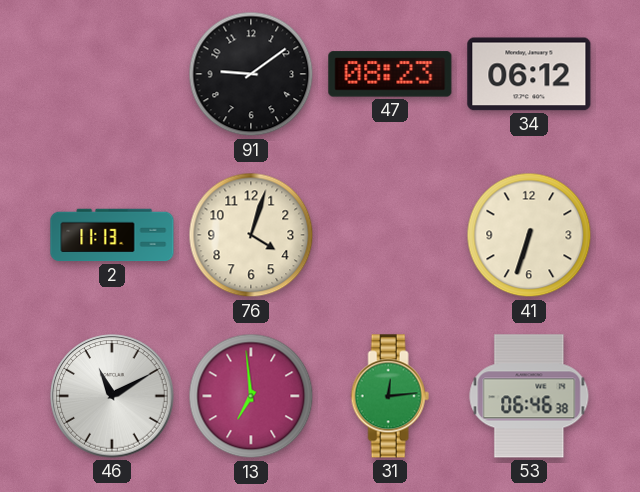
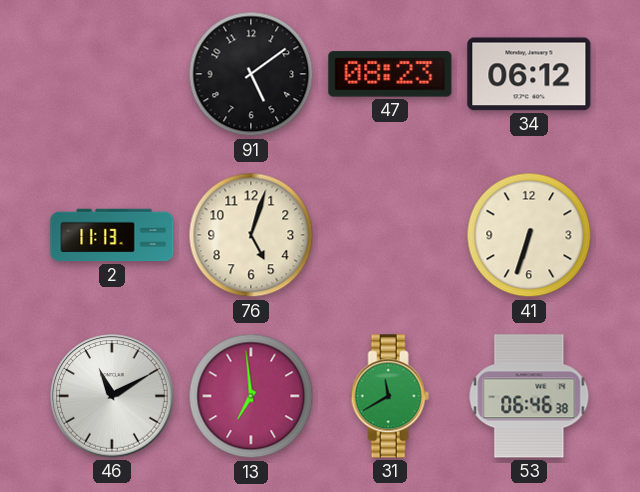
91: 9:09 -> 5:09 (251, 74)
76: 4:03 -> 5:03 (251, 235)
31: 12:14 -> 11:40 (390, 396)
